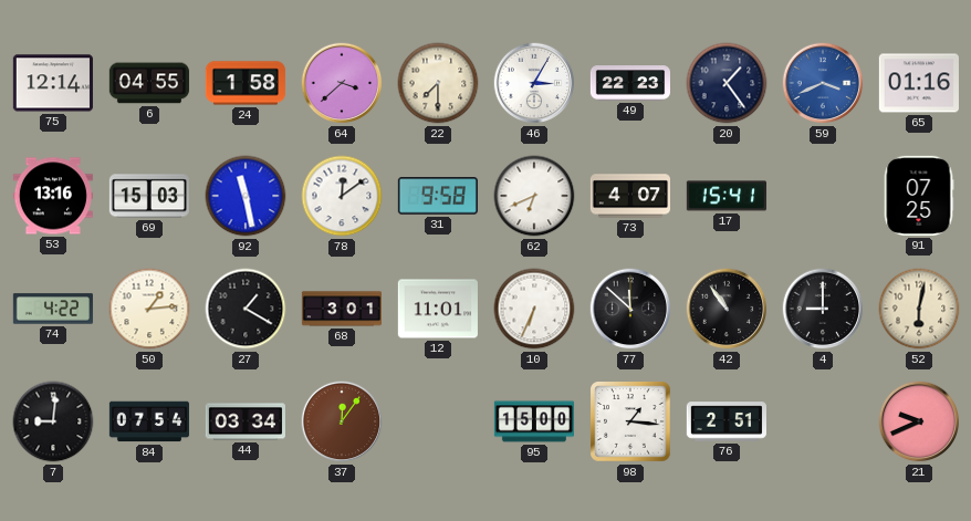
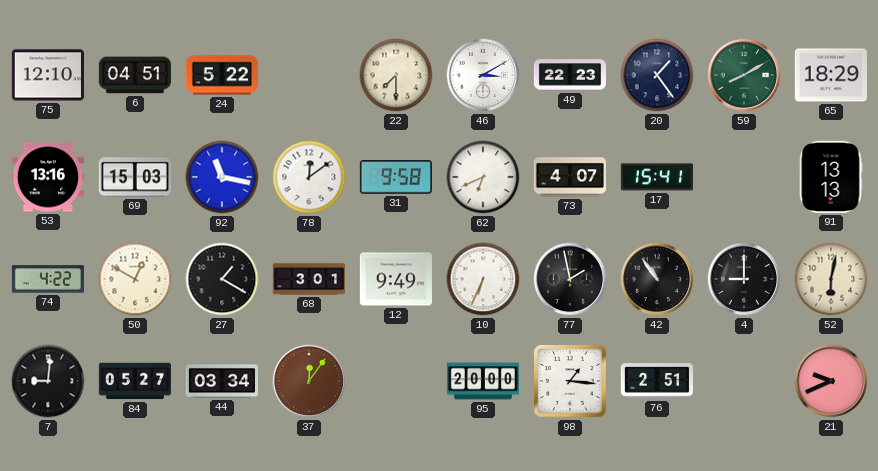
75: 12:14 -> 12:10 (48, 75)
6: 04:55 -> 04:51 (135, 75)
24: 1:58 -> 5:22 (222, 75)
64: 3:38 -> none (342, 83)
46: 3:05 -> 3:10 (483, 75)
59: 3:41 -> 8:10 (744, 75)
59 dial: blue -> green (744, 75)
65: 01:16 -> 18:29 (831, 75)
92: 11:28 -> 11:17 (222, 177)
91: 07:25 -> 13:13 (831, 177)
50: 1:14 -> 12:50 (135, 279)
12: 11:01 -> 9:49 (396, 279)
77: 11:52 -> 1:58 (570, 279)
84: 07:54 -> 05:27 (134, 381)
95: 15:00 -> 20:00 (482, 381)
